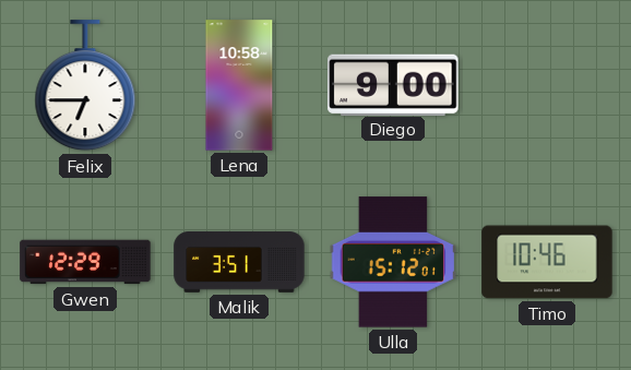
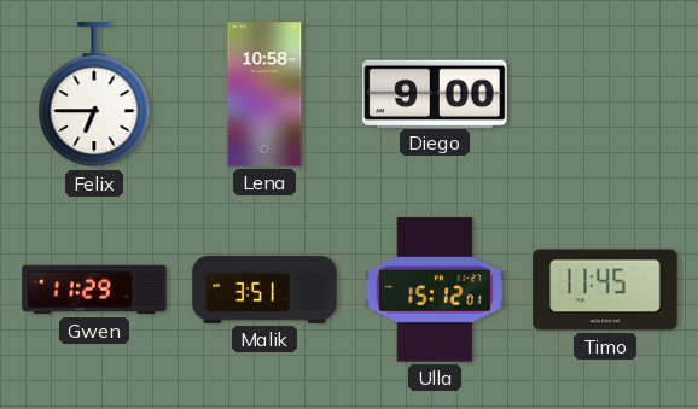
Gwen: 12:29 -> 11:29 (94, 290)
Timo: 10:46 -> 11:45 (605, 290)
